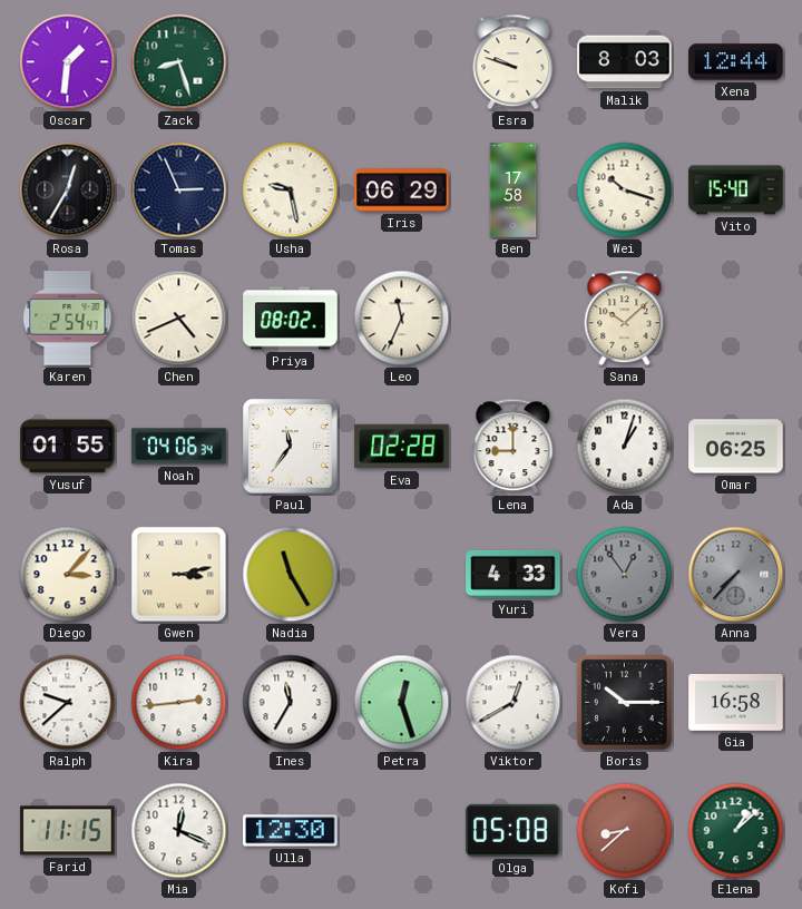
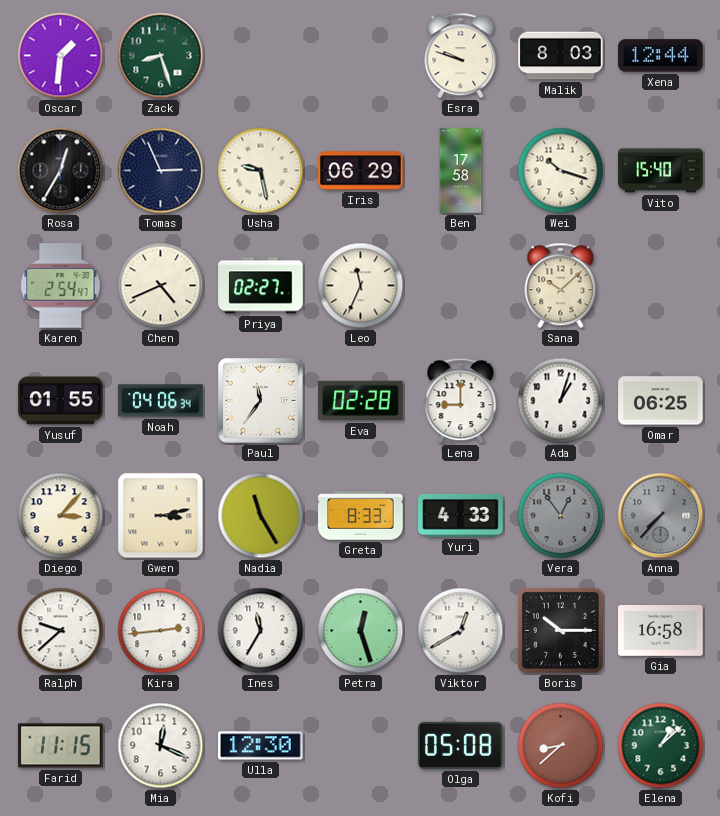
Priya: 08:02 -> 02:27 (261, 286)
Greta: none -> 8:33 (361, 516)
